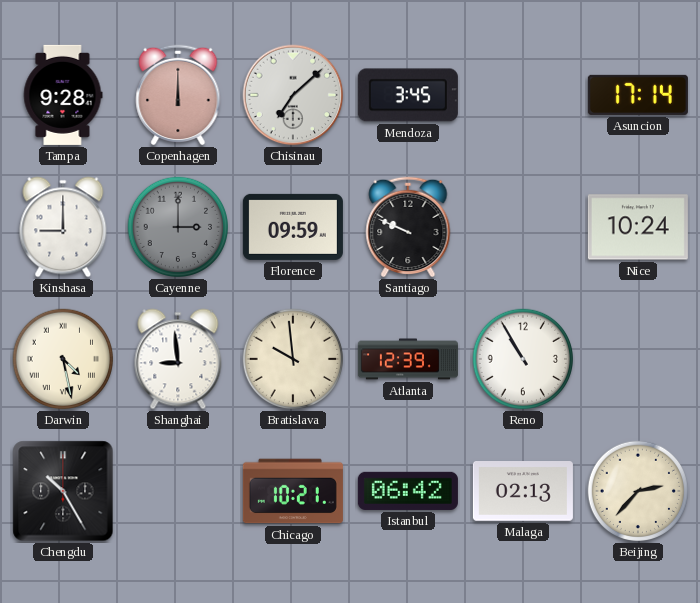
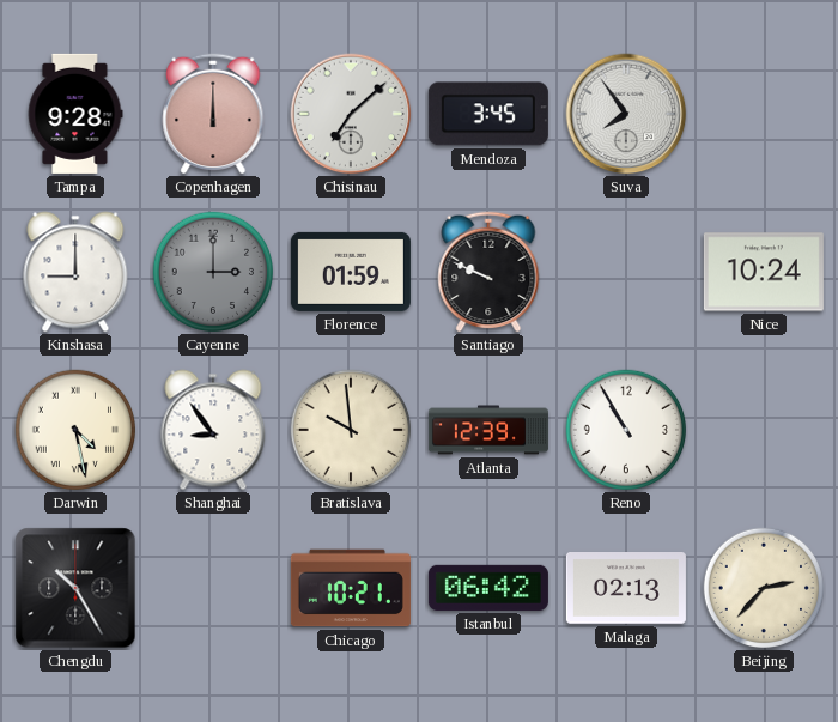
Suva: none -> 7:54 (626, 114)
Asuncion: 17:14 -> none (638, 95)
Florence: 09:59 -> 01:59 (351, 272)
Shanghai: 8:59 -> 8:54 (213, 430)
